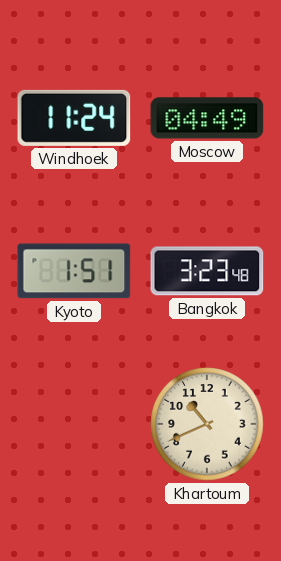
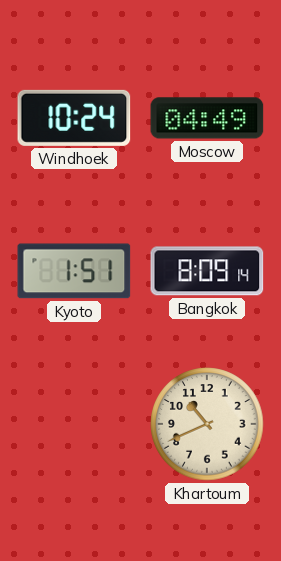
Windhoek: 11:24 -> 10:24 (74, 118)
Bangkok: 3:23 -> 8:09 (207, 271)
